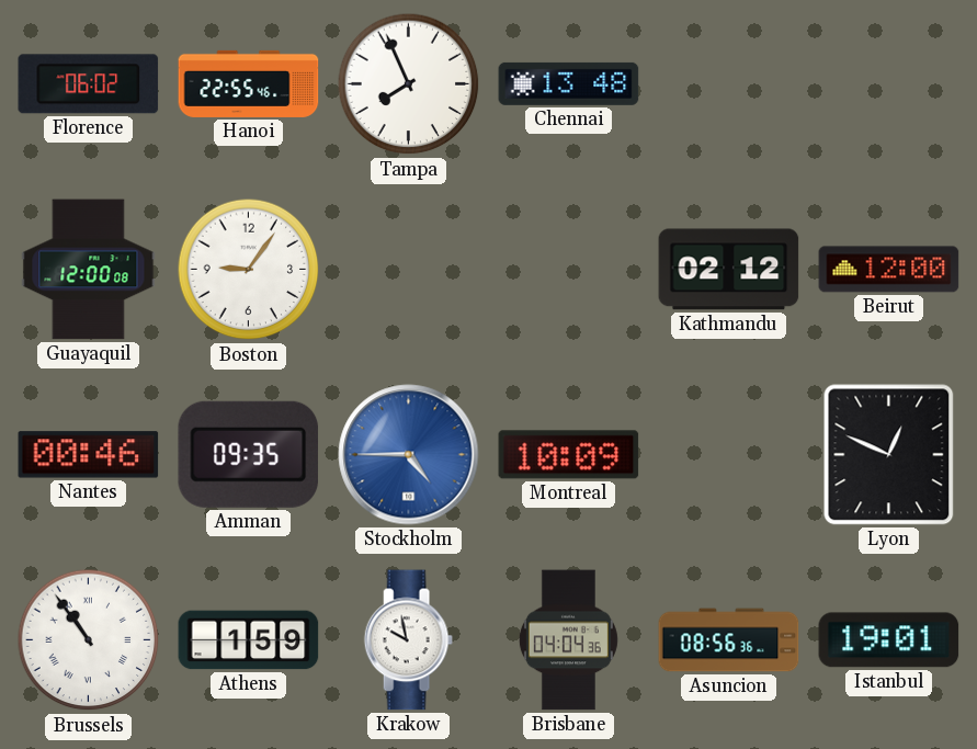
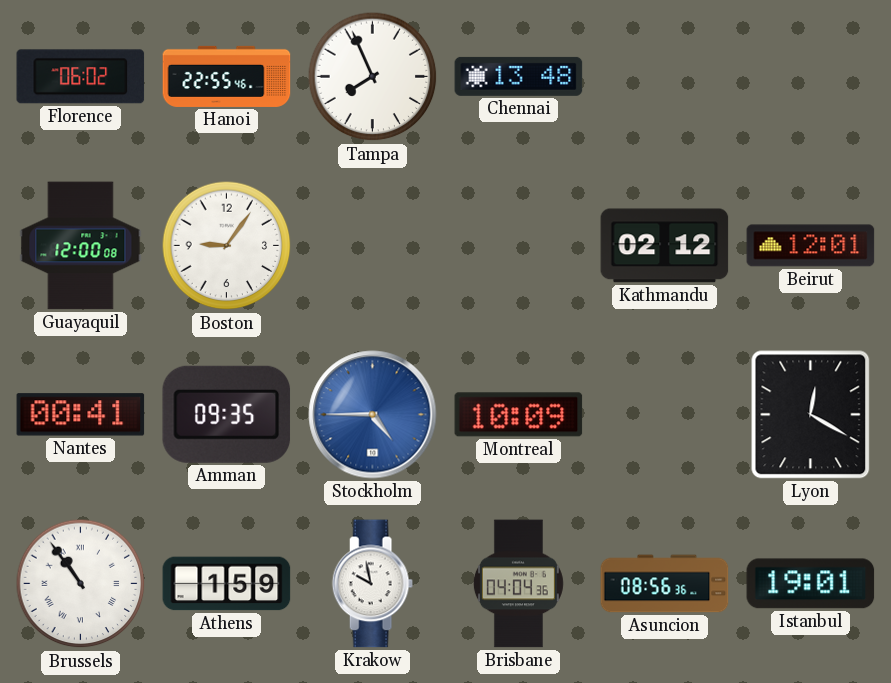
Beirut: 12:00 -> 12:01 (811, 246)
Nantes: 00:46 -> 00:41 (81, 415)
Lyon: 12:49 -> 12:20 (811, 415)
